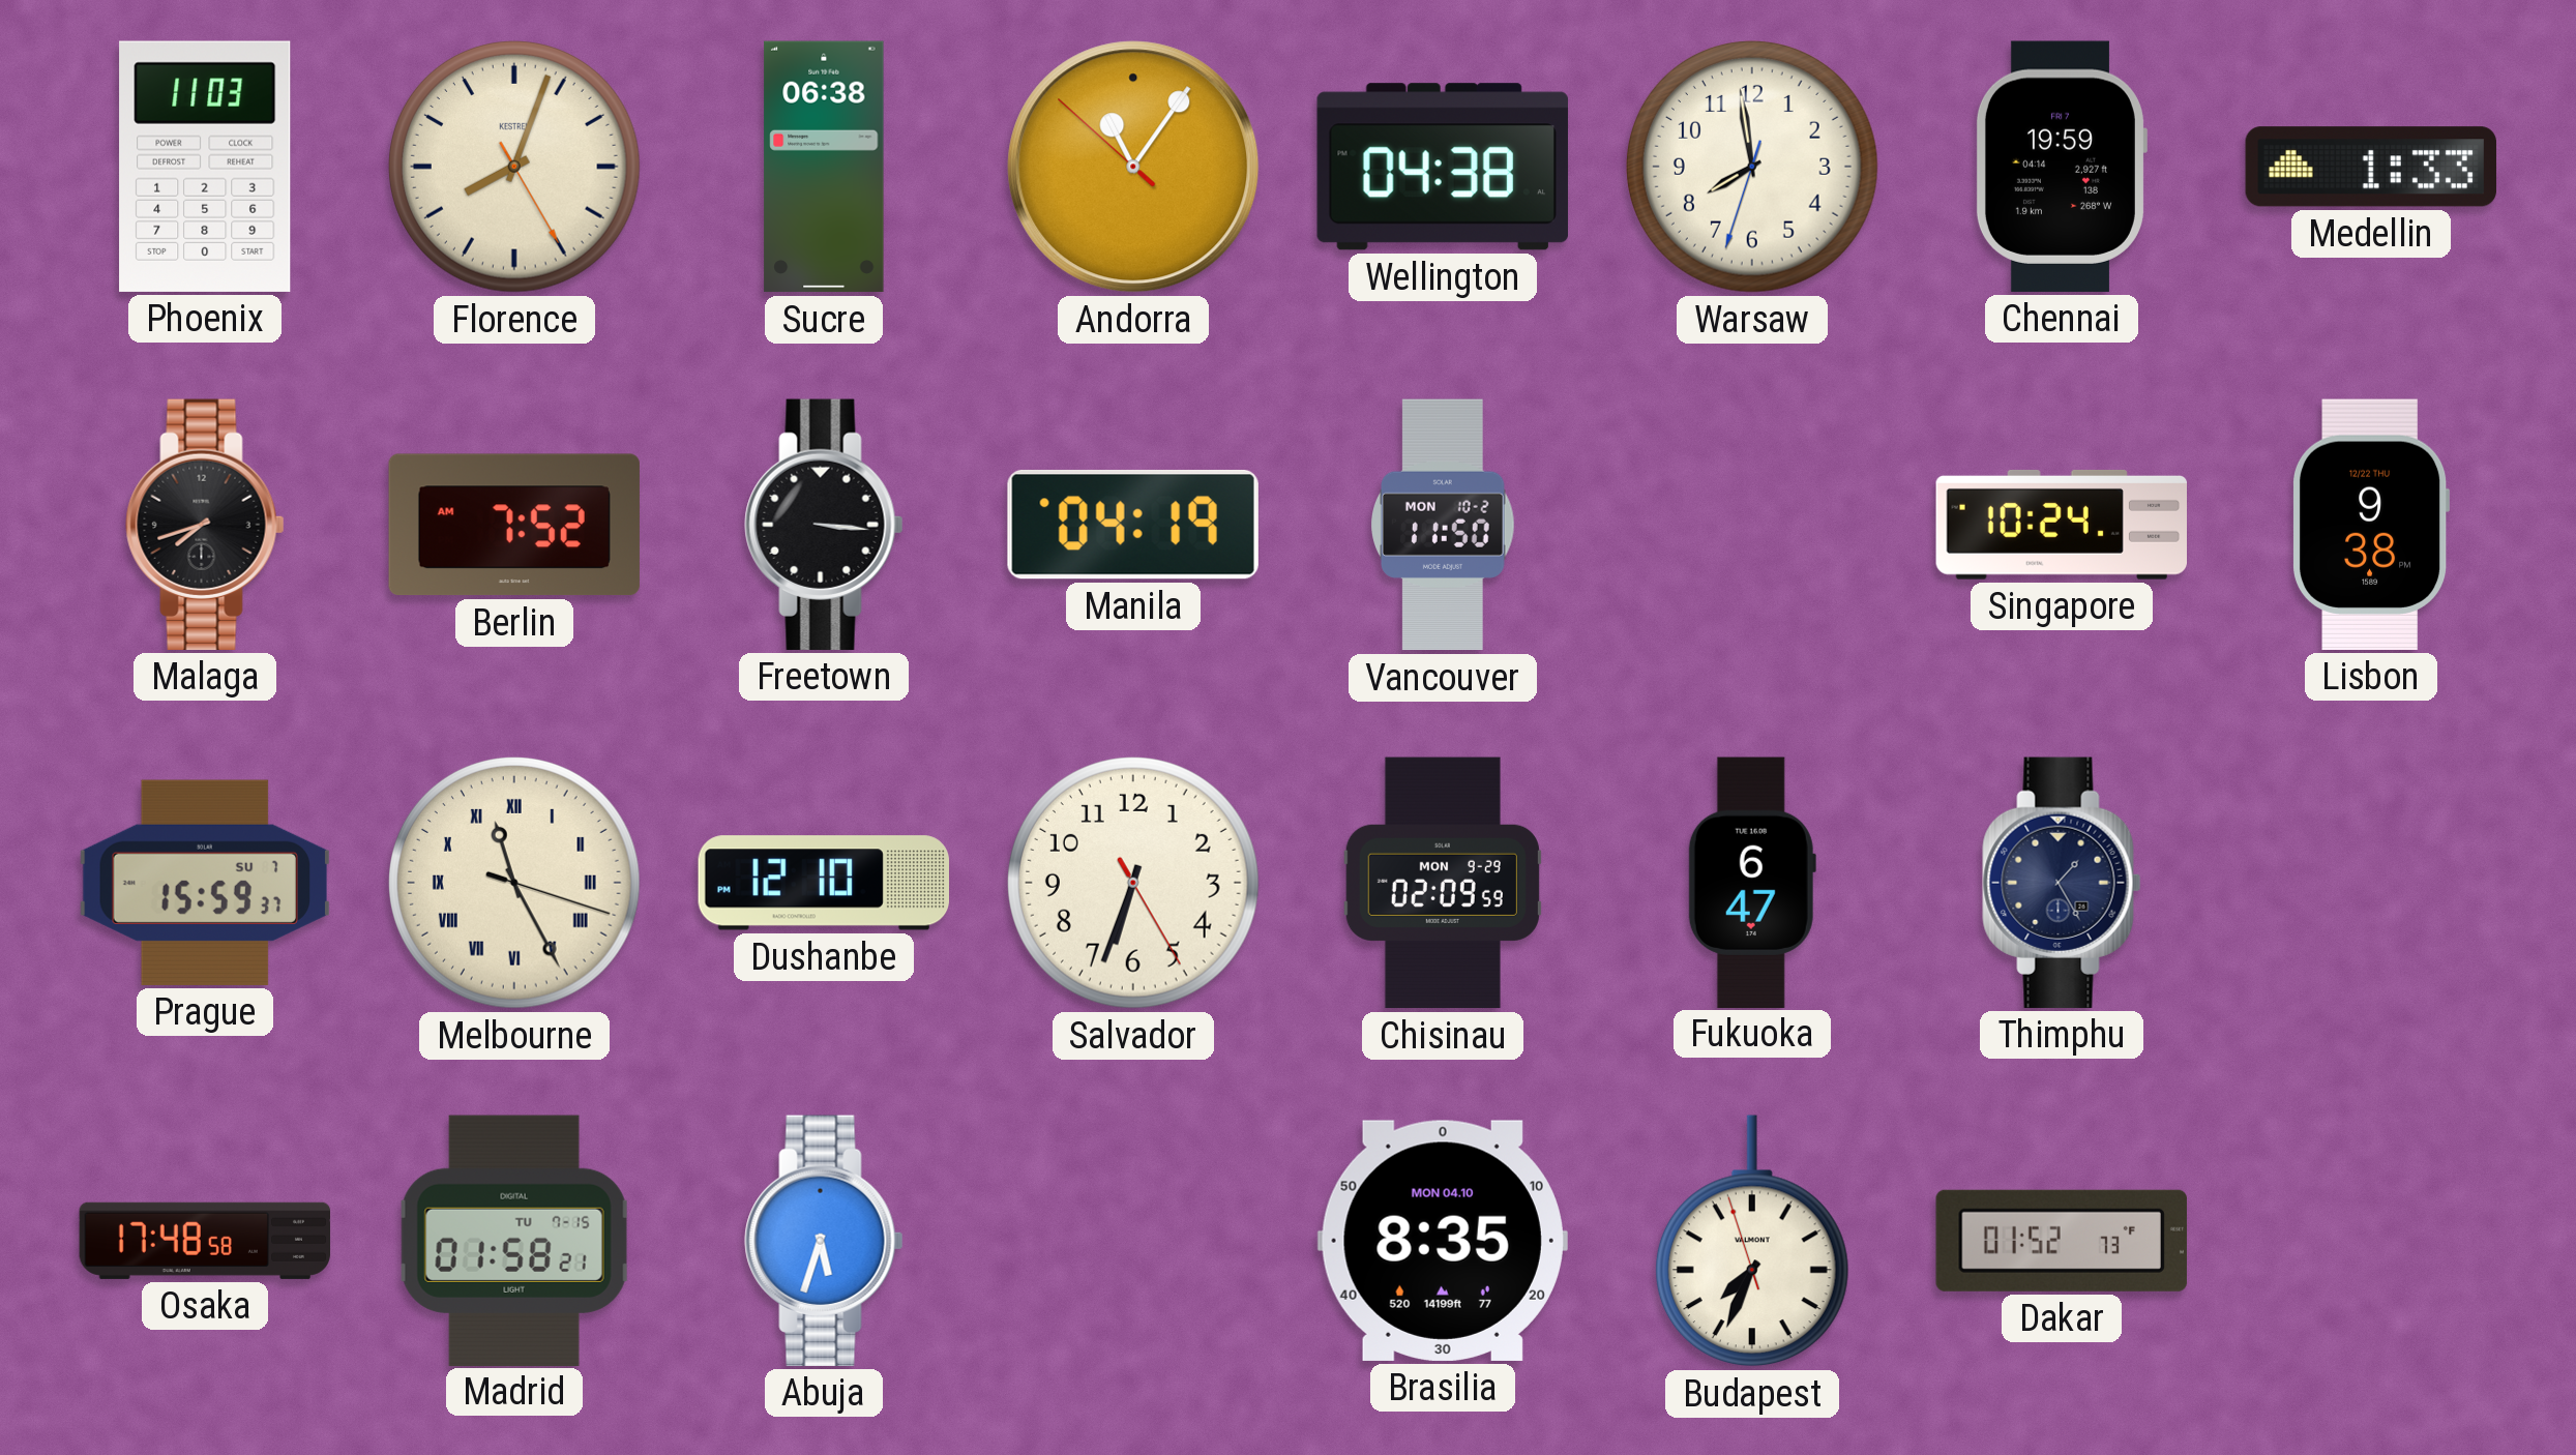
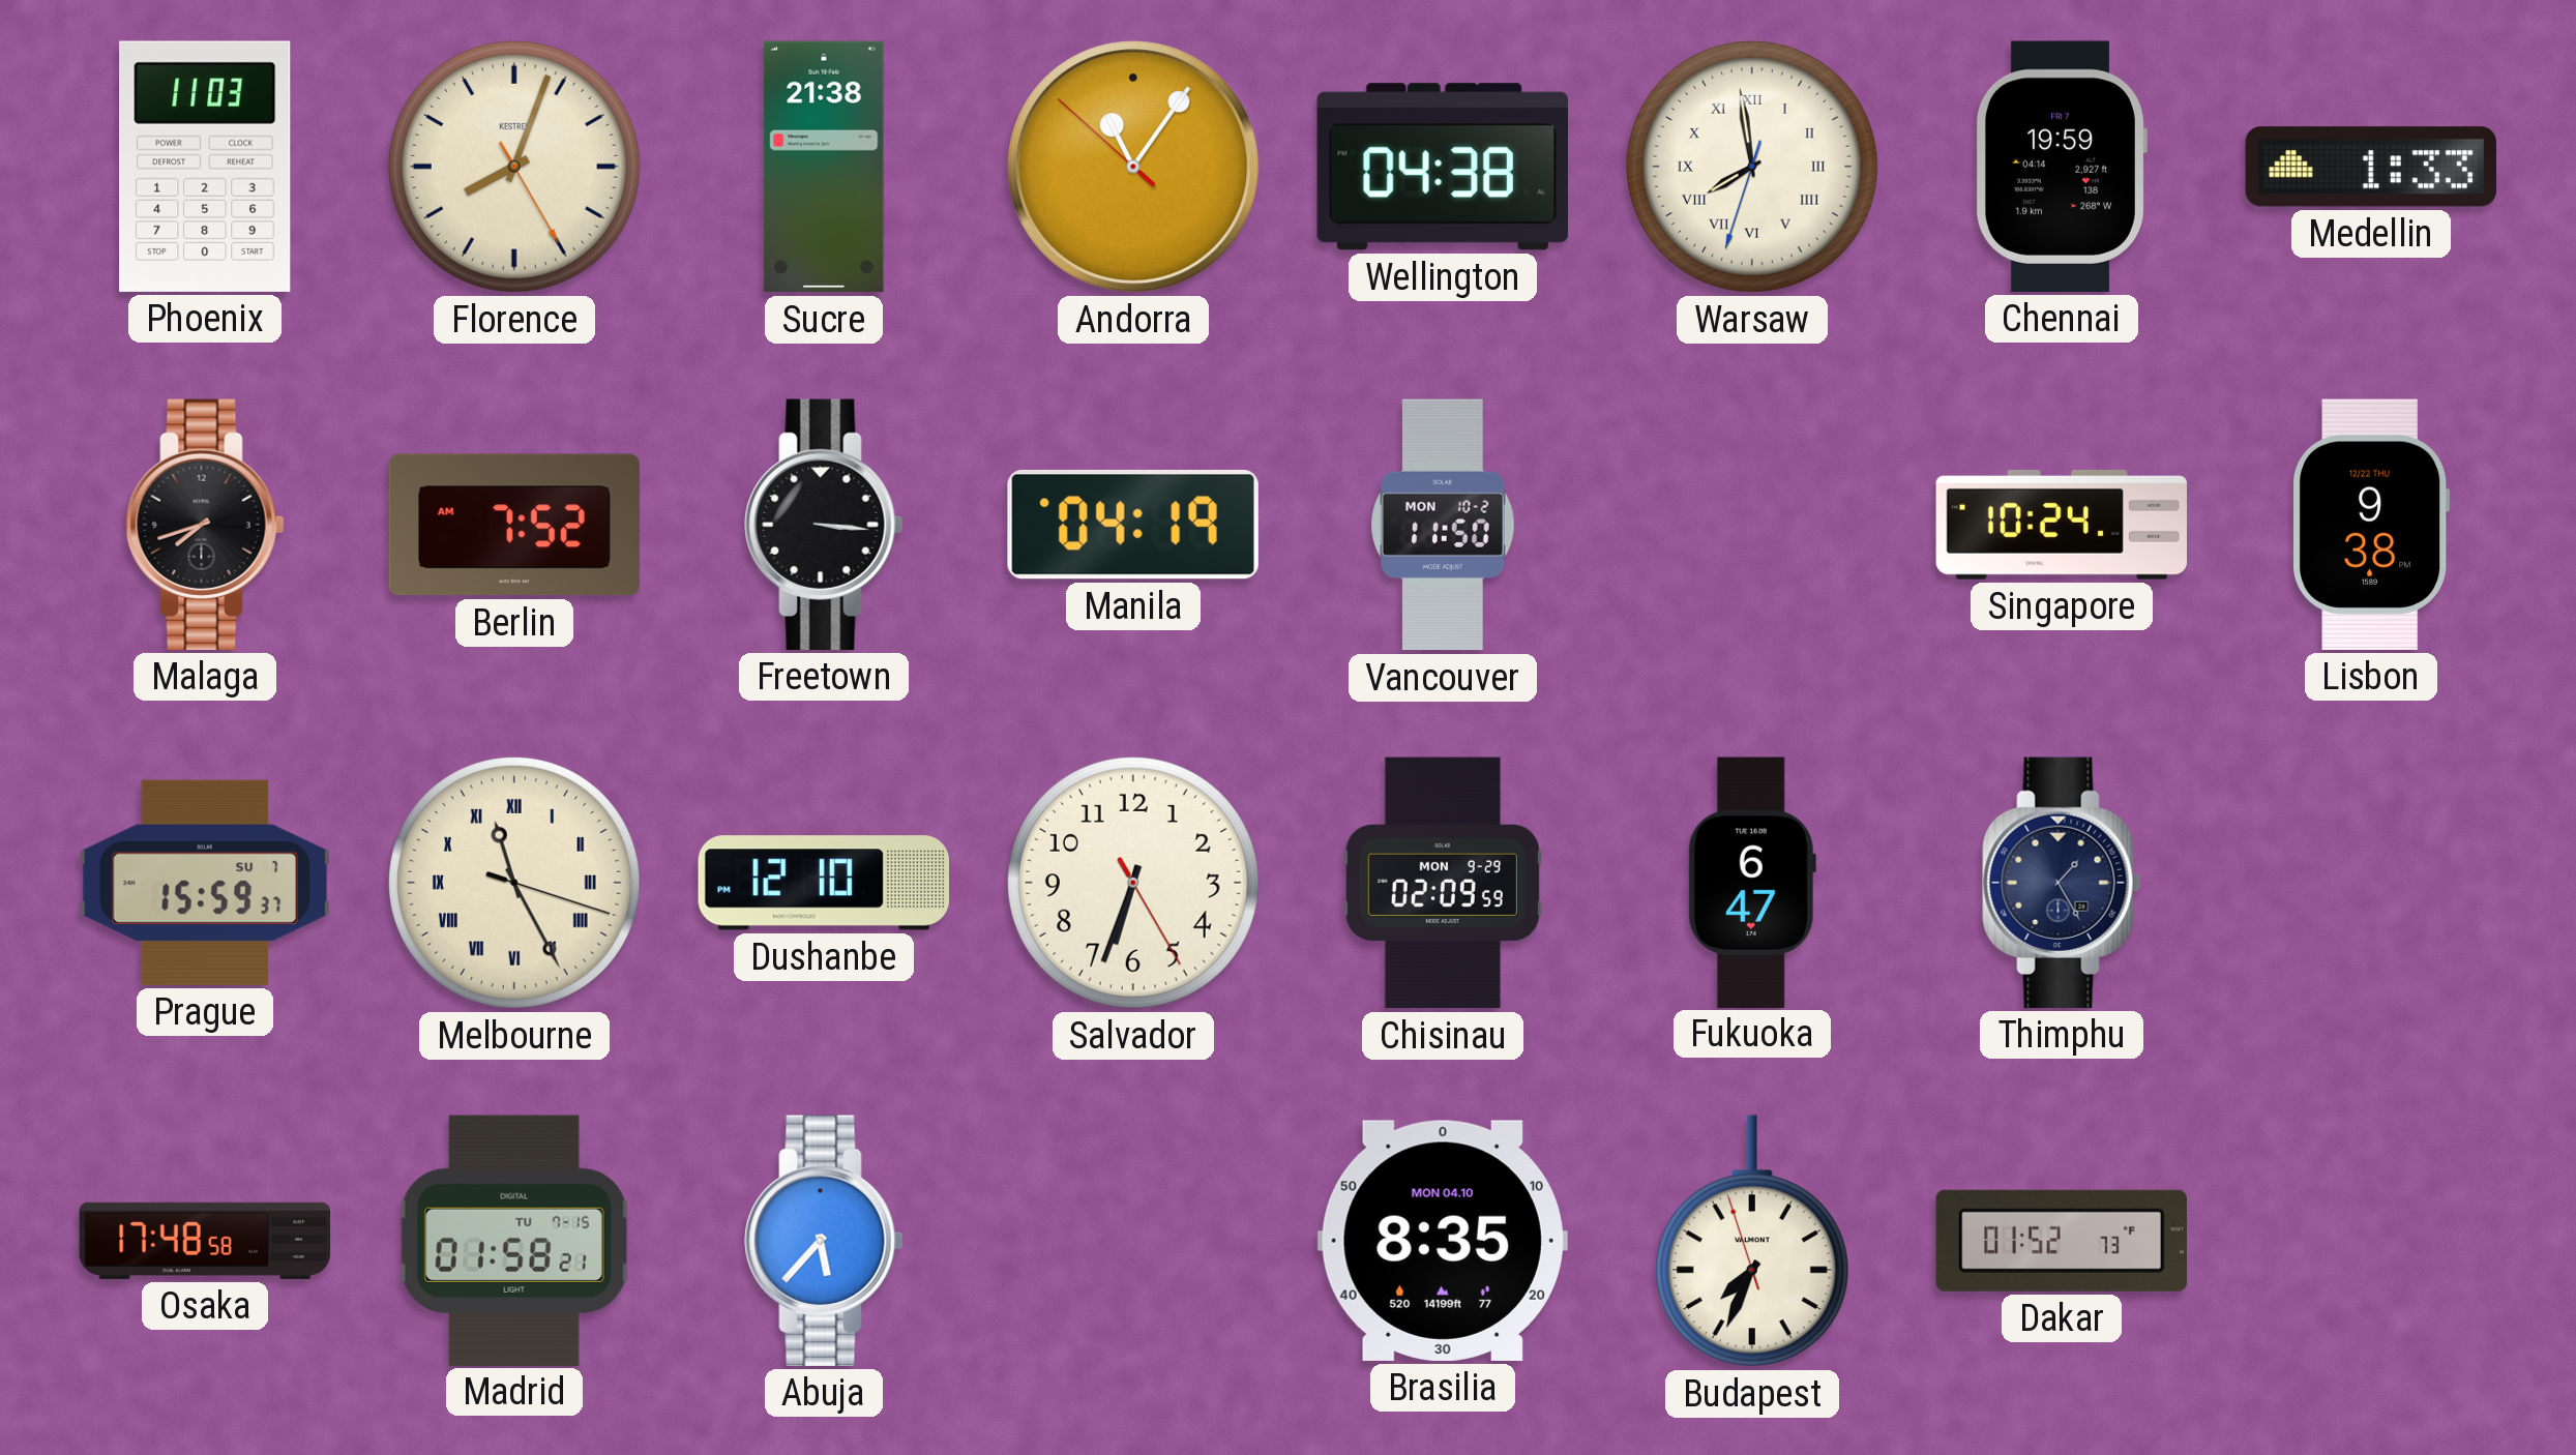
Sucre: 06:38 -> 21:38 (824, 167)
Warsaw numerals: Arabic -> Roman (1752, 167)
Abuja: 5:33 -> 5:37 (824, 1241)
